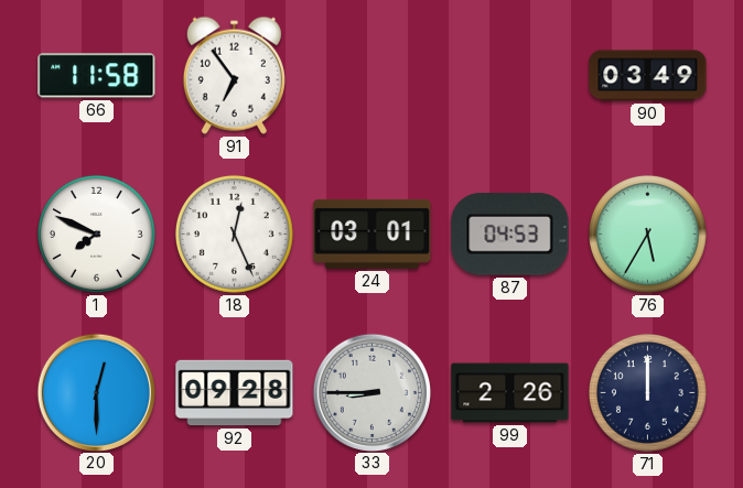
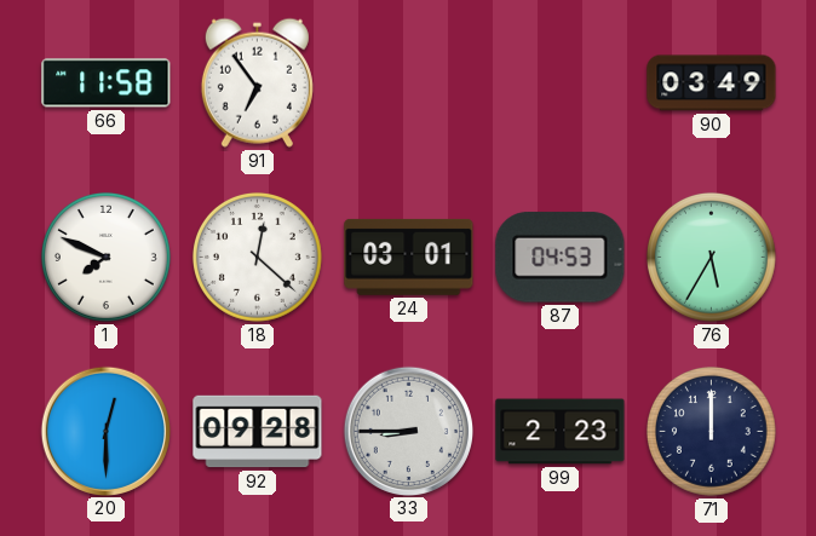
18: 12:26 -> 12:22 (257, 257)
99: 2:26 -> 2:23 (561, 432)
